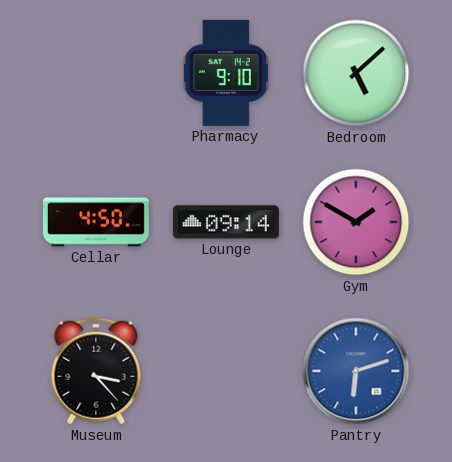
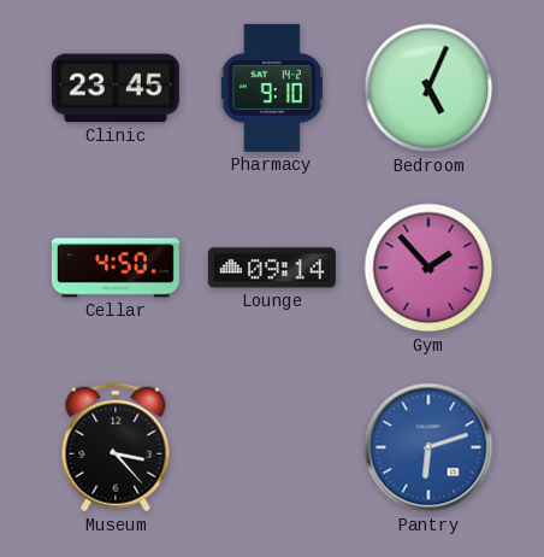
Clinic: none -> 23:45 (116, 88)
Bedroom: 5:08 -> 5:04 (428, 88)
Gym: 1:50 -> 1:53 (428, 268)
